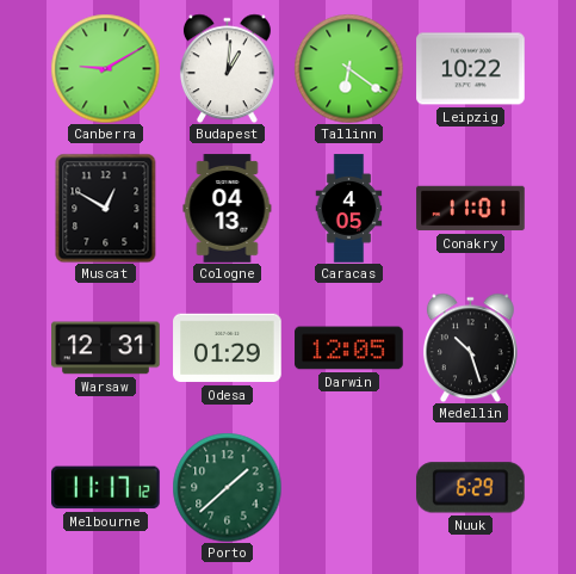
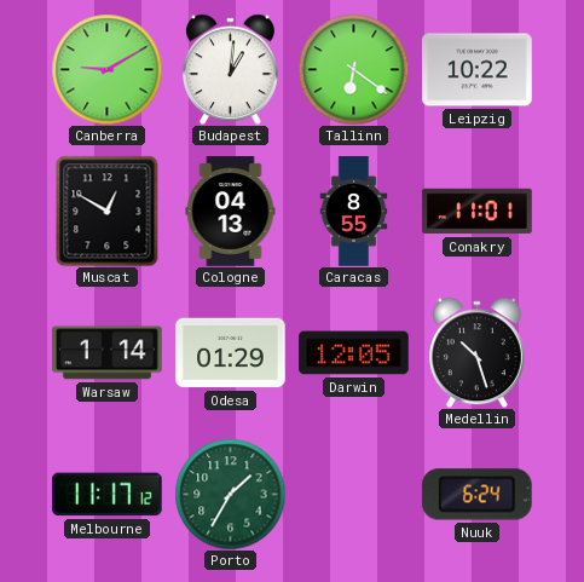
Caracas: 4:05 -> 8:55 (354, 212)
Warsaw: 12:31 -> 1:14 (108, 353)
Porto: 1:38 -> 1:35 (230, 494)
Nuuk: 6:29 -> 6:24 (476, 495)
